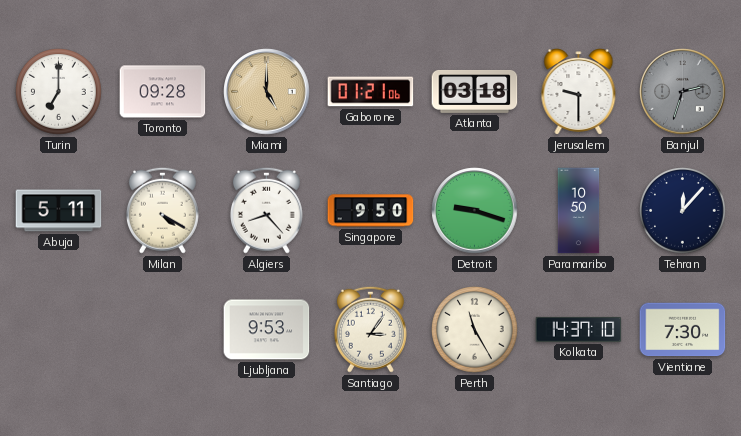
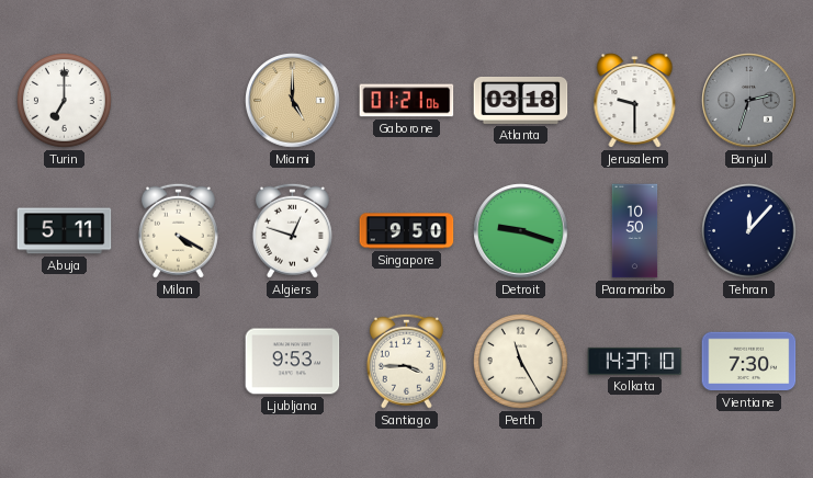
Toronto: 09:28 -> none (163, 92)
Algiers: 8:23 -> 12:48 (292, 230)
Santiago: 3:06 -> 3:45 (406, 361)
